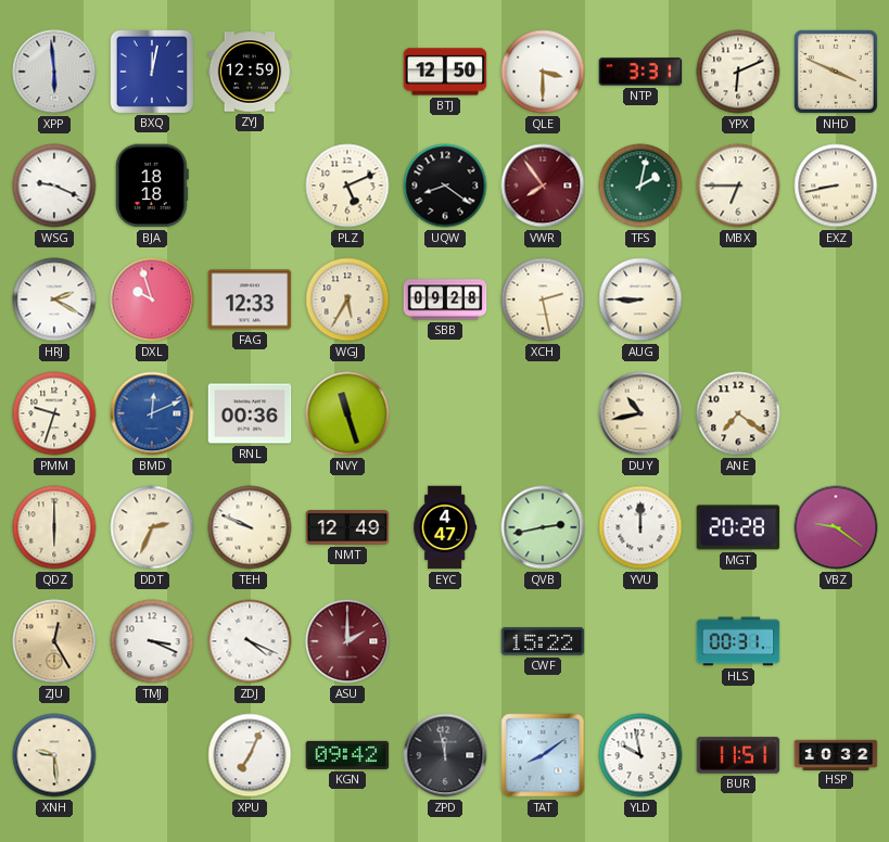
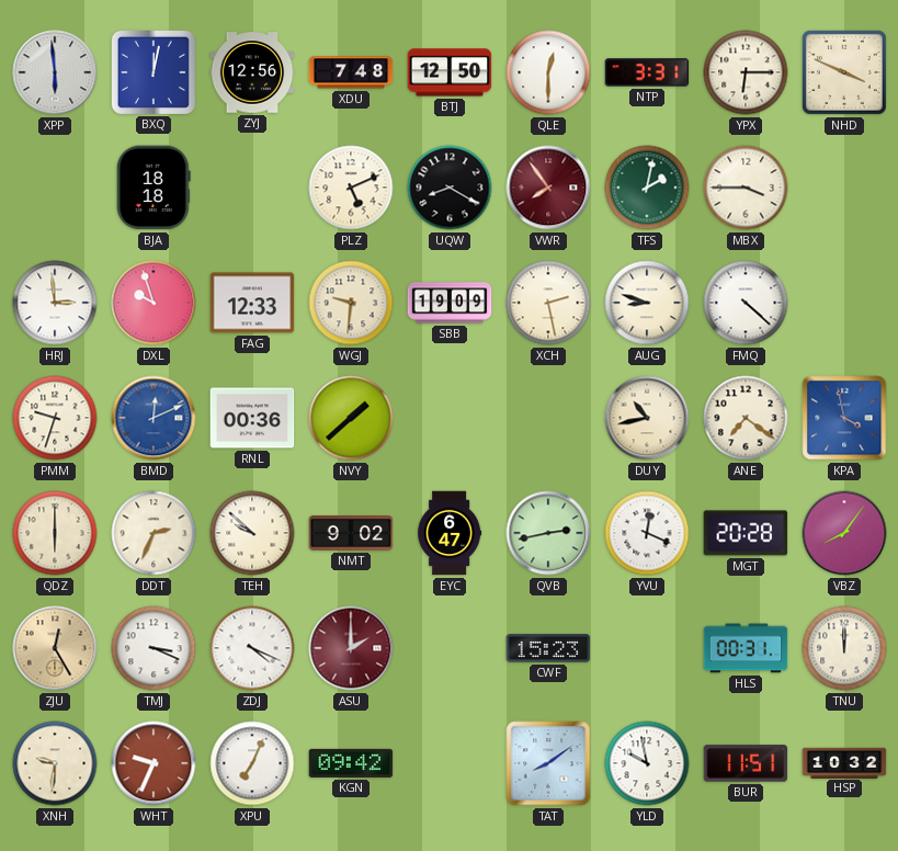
ZYJ: 12:59 -> 12:56 (252, 72)
XDU: none -> 7:48 (351, 72)
QLE: 3:30 -> 12:30 (548, 72)
YPX: 6:11 -> 6:15 (746, 72)
WSG: 9:19 -> none (54, 186)
UQW: 8:21 -> 8:20 (450, 188)
MBX: 6:45 -> 3:45 (746, 188)
EXZ: 8:43 -> none (836, 186)
HRJ: 2:20 -> 2:59 (55, 303)
WGJ: 5:35 -> 9:31 (351, 303)
SBB: 09:28 -> 19:09 (450, 303)
AUG: 8:45 -> 8:48 (647, 303)
FMQ: none -> 4:22 (746, 303)
NVY: 11:27 -> 1:38 (351, 418)
KPA: none -> 3:58 (844, 418)
TEH: 9:49 -> 9:52 (252, 533)
NMT: 12:49 -> 9:02 (351, 534)
EYC: 4:47 -> 6:47 (450, 533)
YVU: 12:00 -> 12:19 (647, 533)
VBZ: 9:21 -> 8:06 (844, 533)
CWF: 15:22 -> 15:23 (548, 648)
TNU: none -> 12:00 (844, 648)
XNH: 9:29 -> 9:31 (55, 763)
WHT: none -> 9:34 (154, 763)
ZPD: 11:58 -> none (445, 755)
